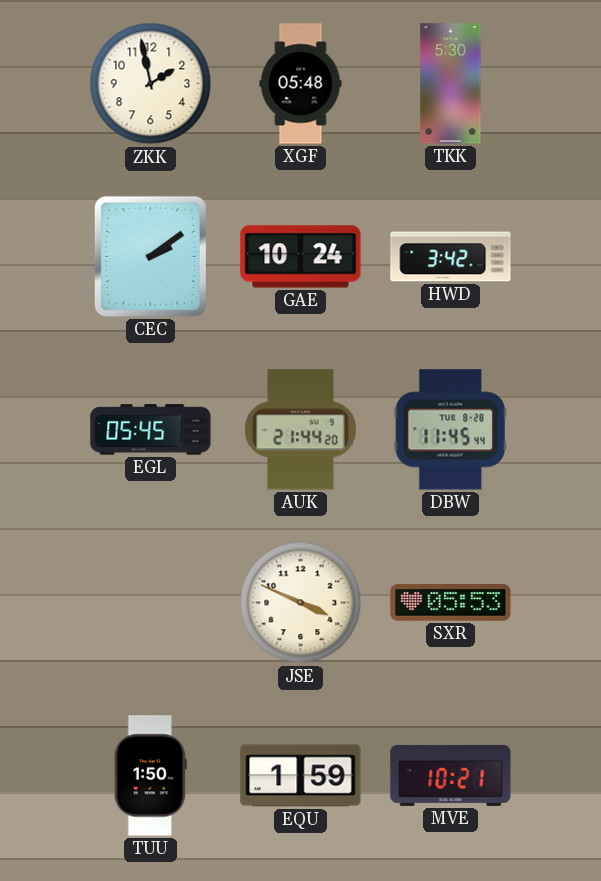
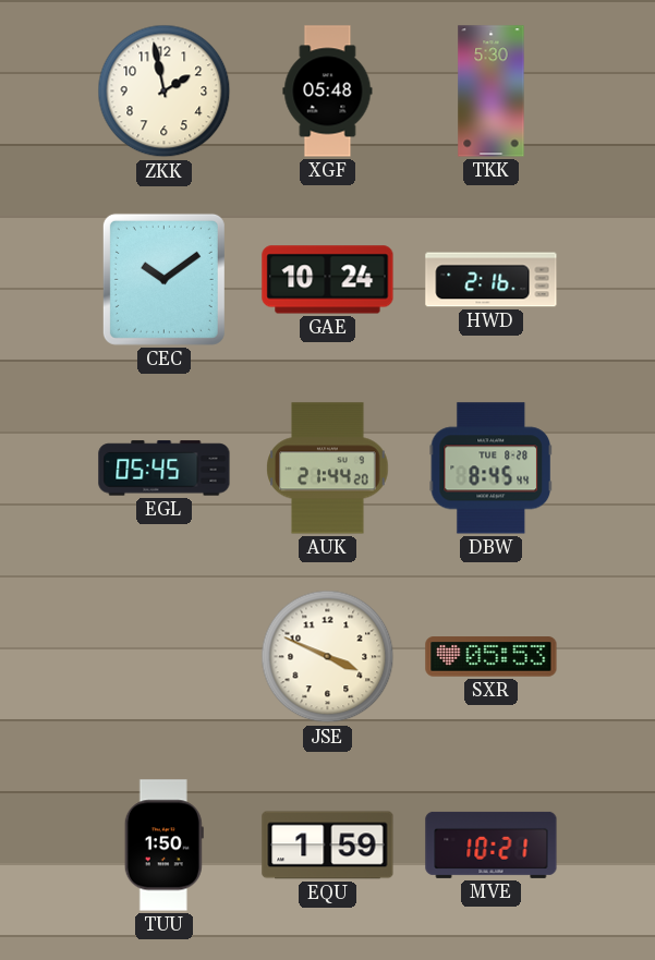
CEC: 2:09 -> 10:09 (163, 279)
HWD: 3:42 -> 2:16 (492, 280)
DBW: 11:45 -> 8:45 (490, 469)
